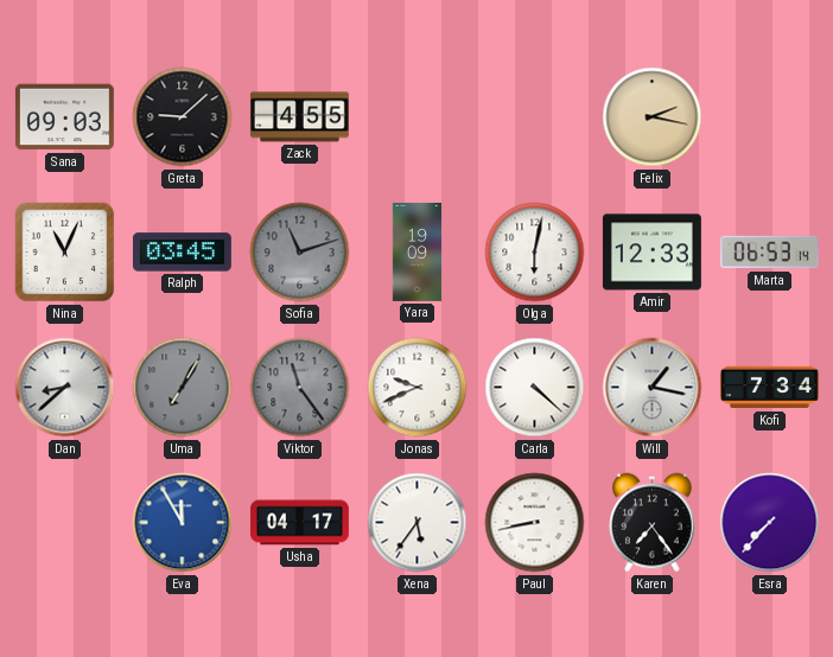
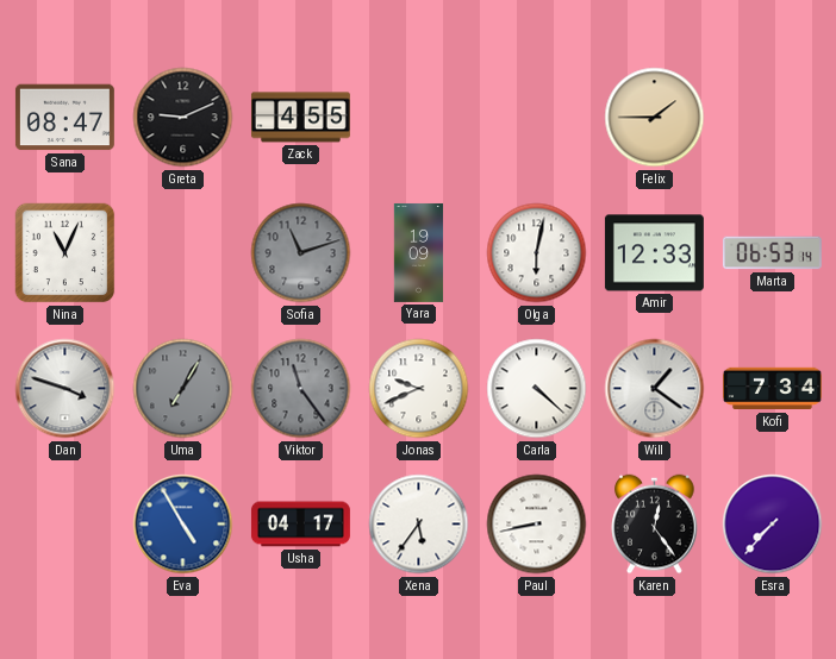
Sana: 09:03 -> 08:47 (64, 118)
Greta: 9:08 -> 9:11 (183, 118)
Felix: 2:17 -> 1:45 (655, 118)
Ralph: 03:45 -> none (182, 253)
Dan: 8:38 -> 3:48 (65, 389)
Will: 1:17 -> 1:21 (655, 389)
Eva: 11:55 -> 4:55 (183, 525)
Karen: 7:24 -> 12:24 (655, 525)
